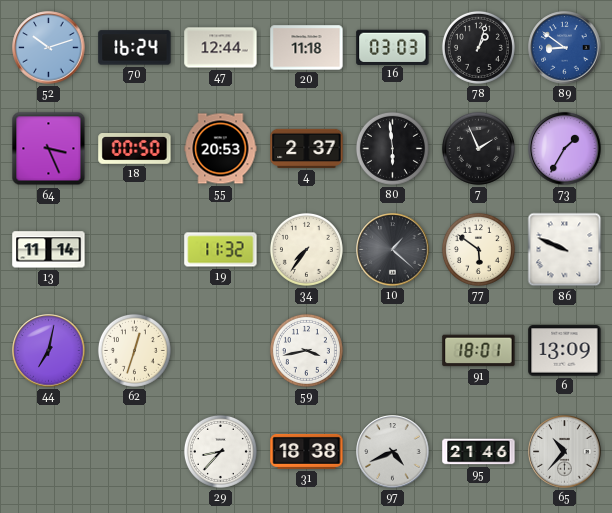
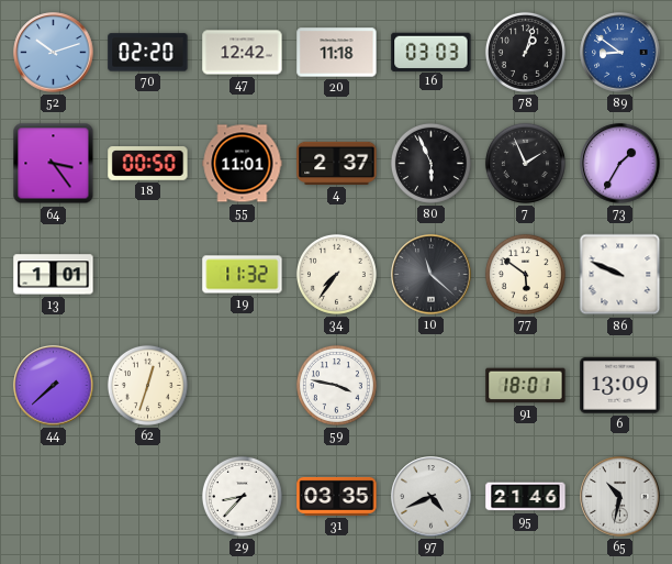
70: 16:24 -> 02:20 (148, 53)
47: 12:44 -> 12:42 (243, 53)
64: 3:26 -> 3:24 (54, 164)
55: 20:53 -> 11:01 (243, 164)
80: 5:59 -> 5:56 (430, 163)
13: 11:14 -> 1:01 (54, 275)
10: 1:22 -> 11:22 (432, 275)
44: 7:02 -> 7:38 (54, 386)
59: 3:43 -> 3:47 (336, 385)
31: 18:38 -> 03:35 (337, 496)
65: 10:37 -> 10:32 (620, 497)
